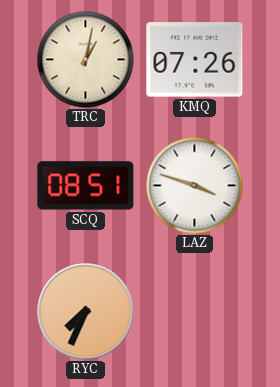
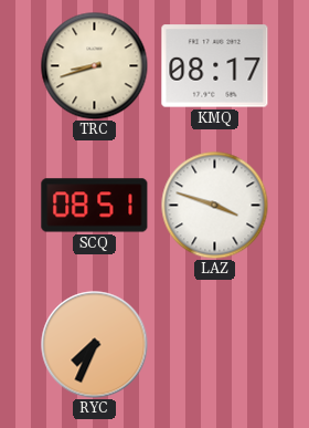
TRC: 1:02 -> 8:42 (94, 65)
KMQ: 07:26 -> 08:17 (215, 66)
